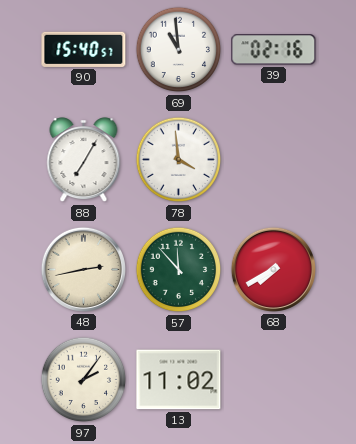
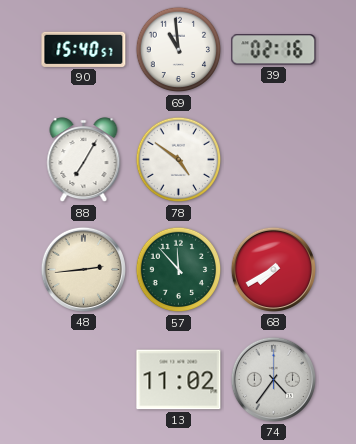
78: 3:59 -> 4:51 (179, 160)
48: 2:43 -> 2:44 (83, 269)
97: 2:06 -> none (84, 380)
74: none -> 4:36 (273, 379)
